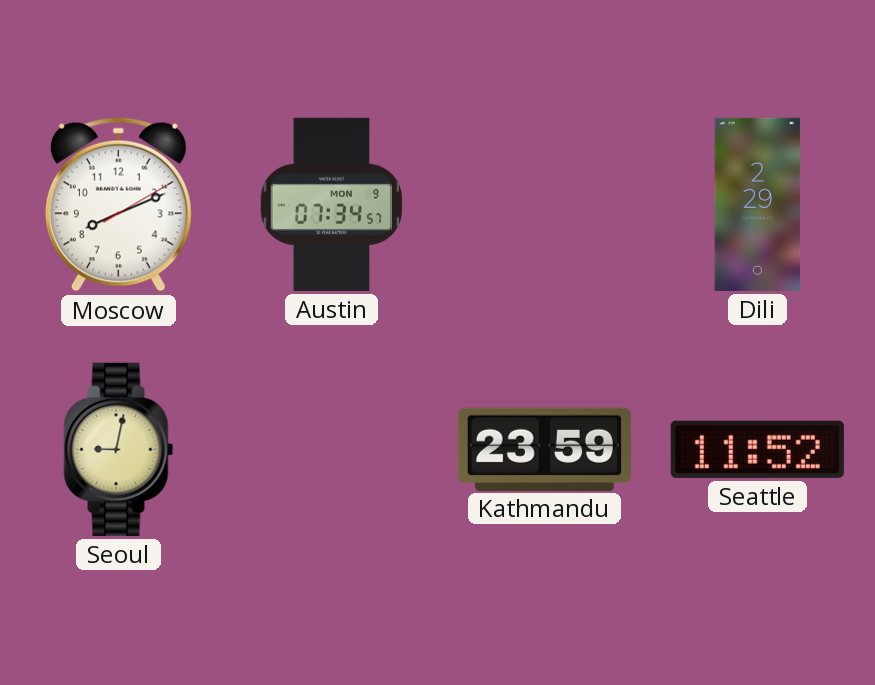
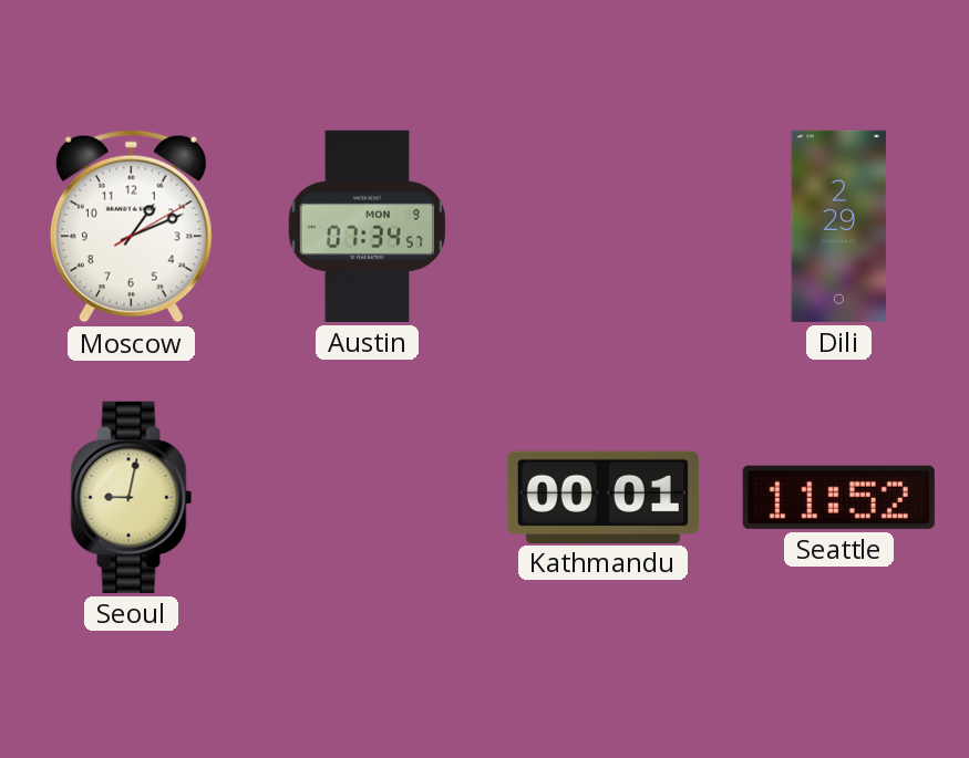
Moscow: 8:11 -> 1:11 (131, 227)
Kathmandu: 23:59 -> 00:01 (602, 497)
